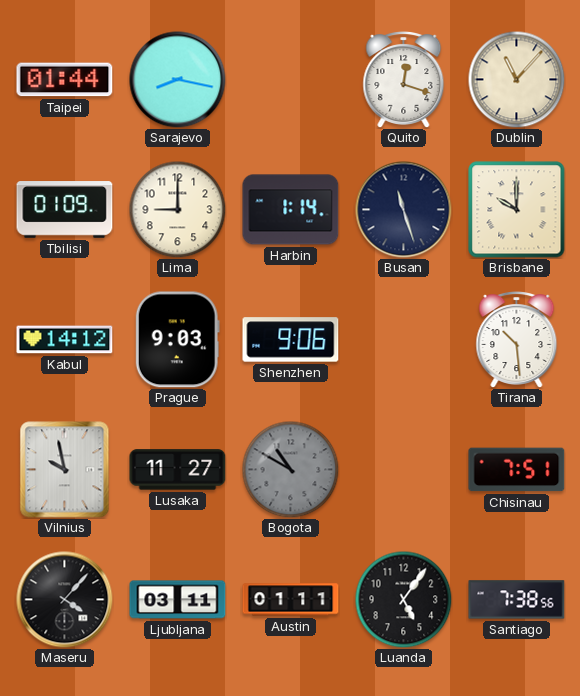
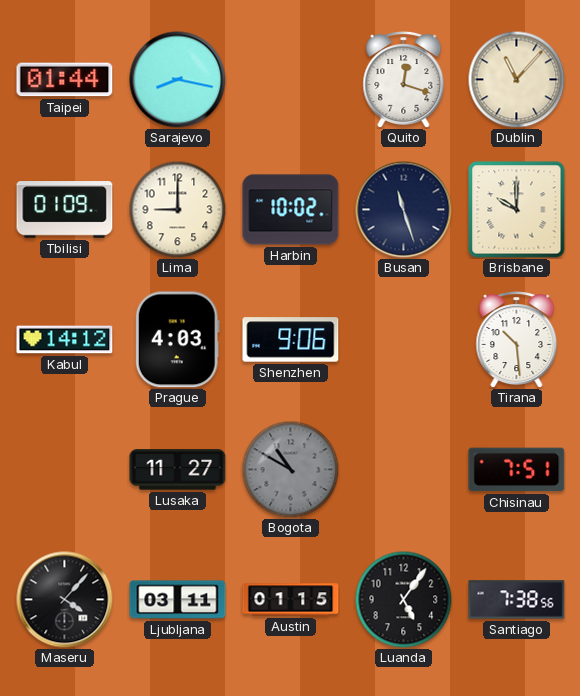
Harbin: 1:14 -> 10:02 (291, 210)
Prague: 9:03 -> 4:03 (177, 340)
Vilnius: 9:58 -> none (65, 470)
Austin: 01:11 -> 01:15 (291, 600)
